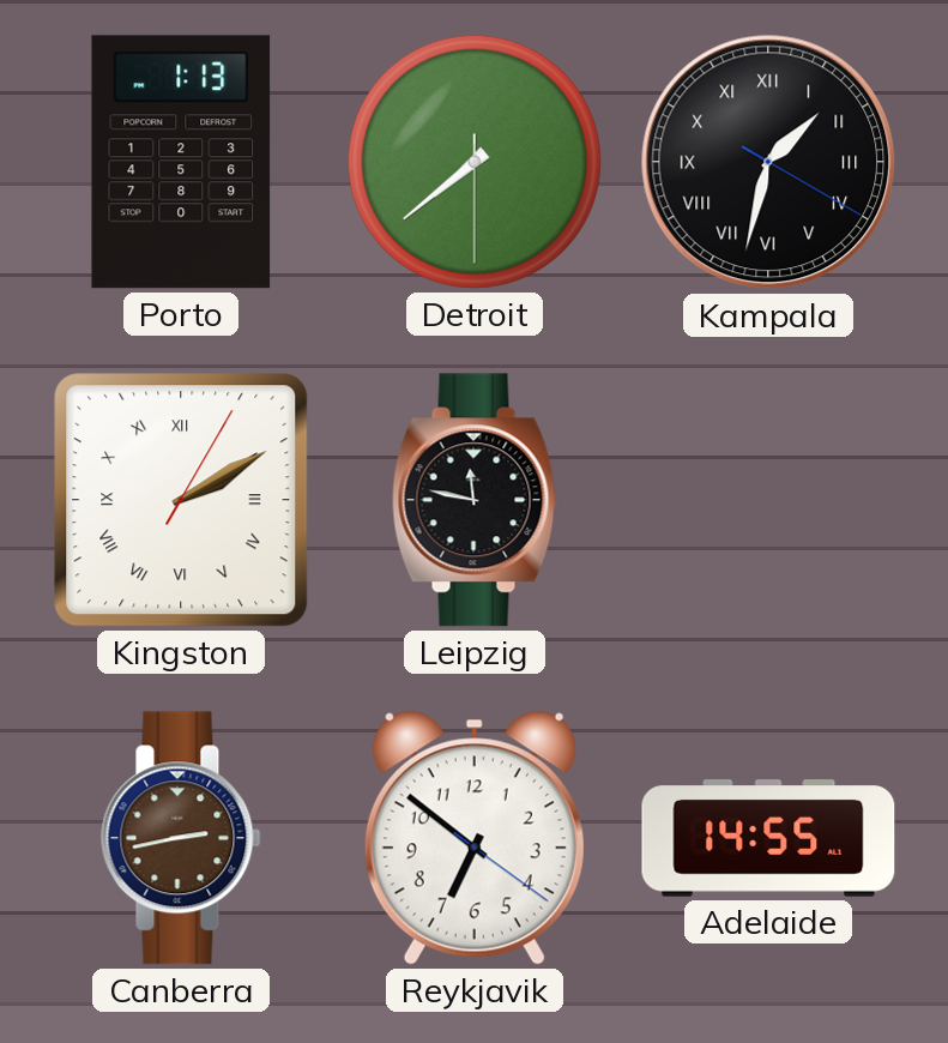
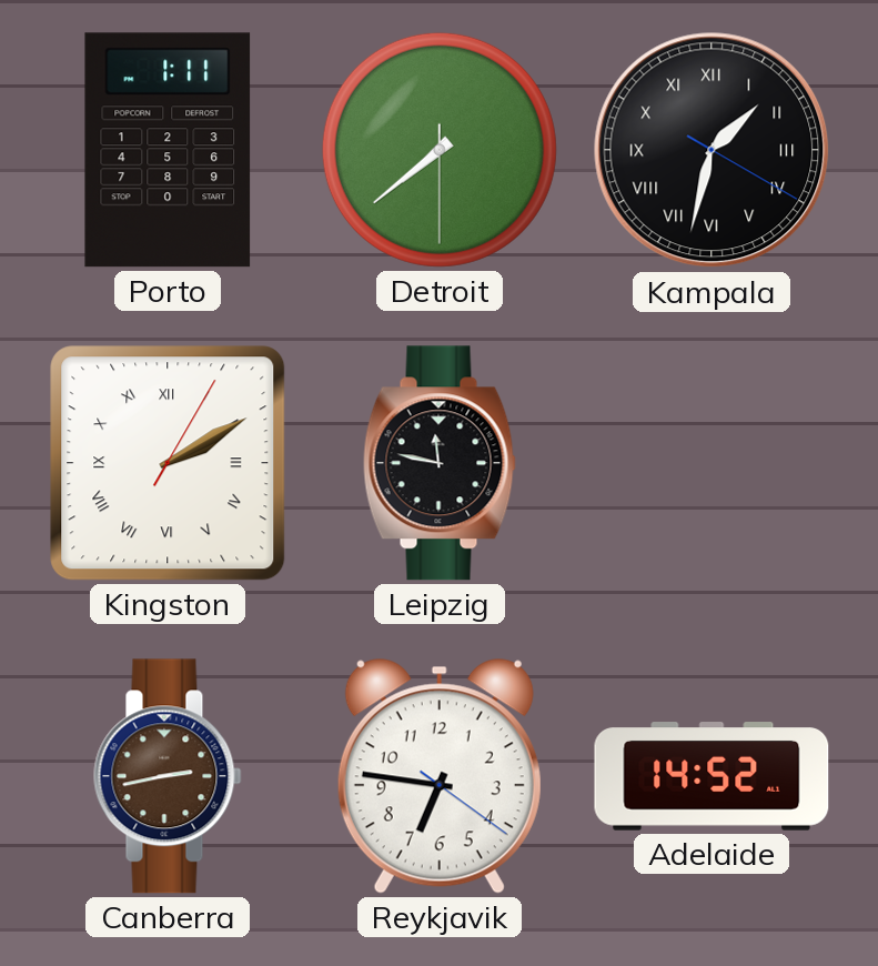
Porto: 1:13 -> 1:11 (168, 150)
Reykjavik: 6:51 -> 6:46 (440, 776)
Adelaide: 14:55 -> 14:52 (712, 776)
